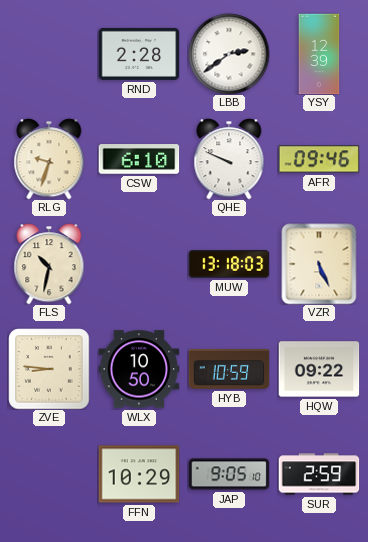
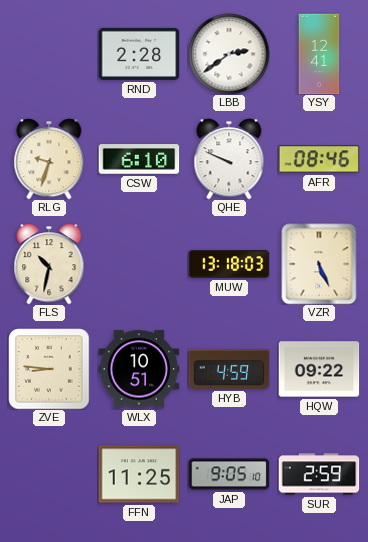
YSY: 12:39 -> 12:41 (319, 54)
AFR: 09:46 -> 08:46 (319, 159)
WLX: 10:50 -> 10:51 (139, 369)
HYB: 10:59 -> 4:59 (229, 370)
FFN: 10:29 -> 11:25 (139, 474)
